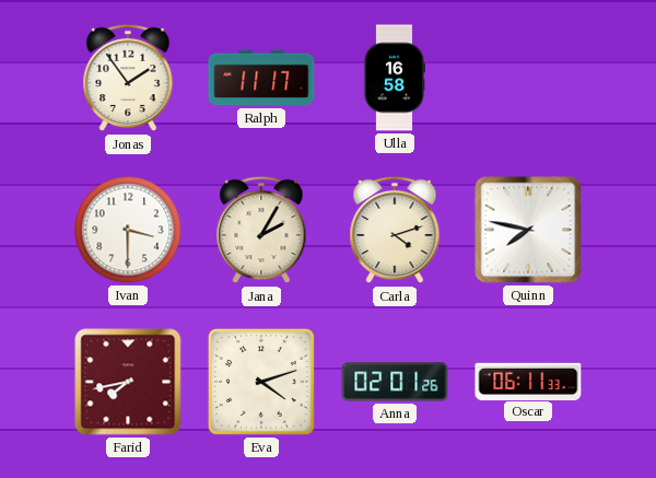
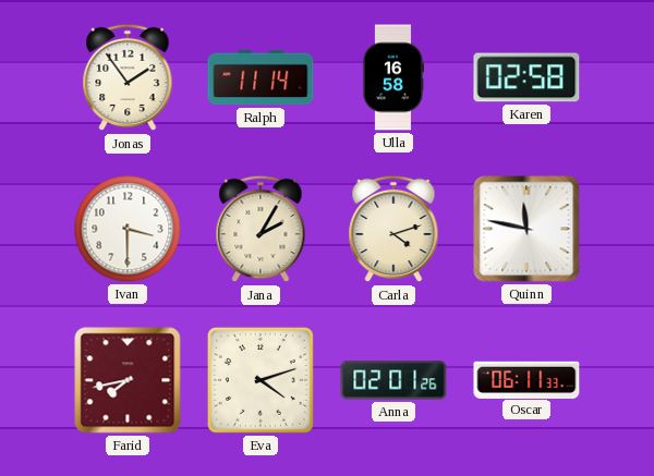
Ralph: 11:17 -> 11:14 (261, 77)
Karen: none -> 02:58 (526, 77)
Quinn: 7:47 -> 11:47 (526, 229)
